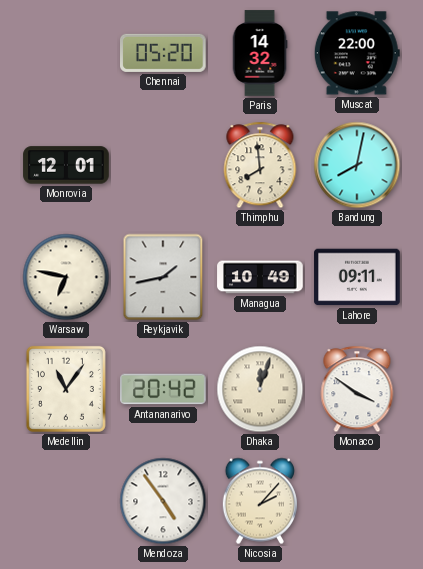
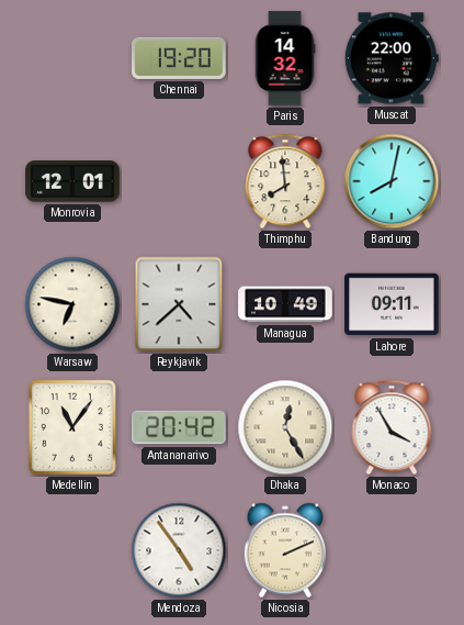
Chennai: 05:20 -> 19:20 (180, 58)
Reykjavik: 1:43 -> 4:38 (179, 304)
Dhaka: 12:03 -> 12:25 (285, 427)
Monaco: 3:51 -> 3:55 (392, 427)
Nicosia: 2:07 -> 2:11 (285, 550)
